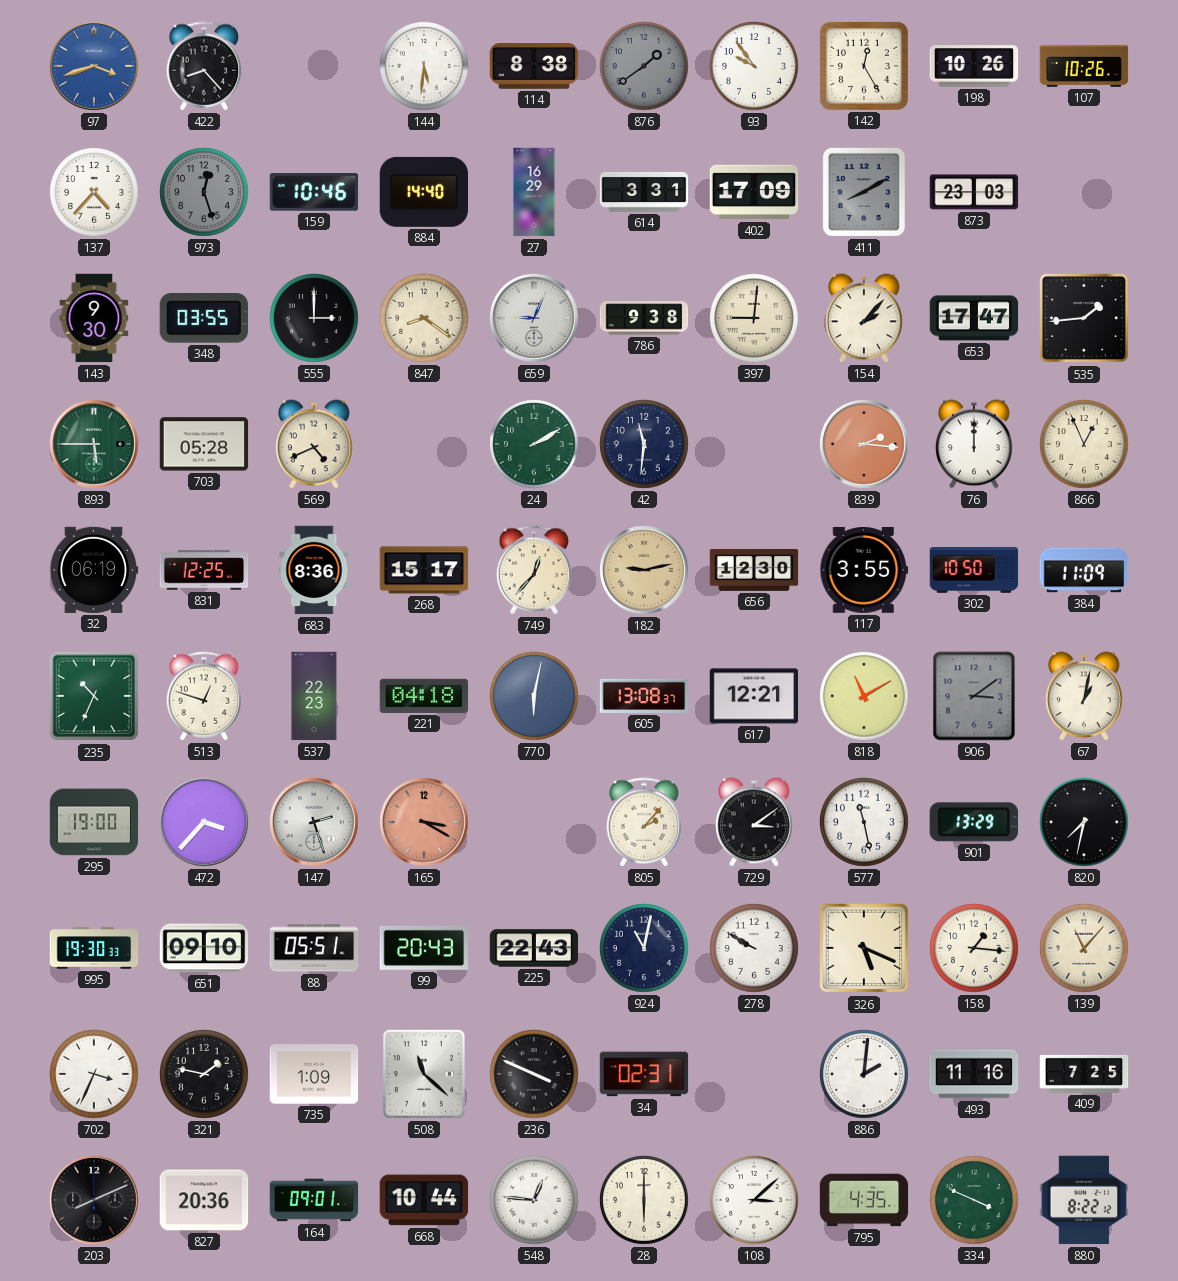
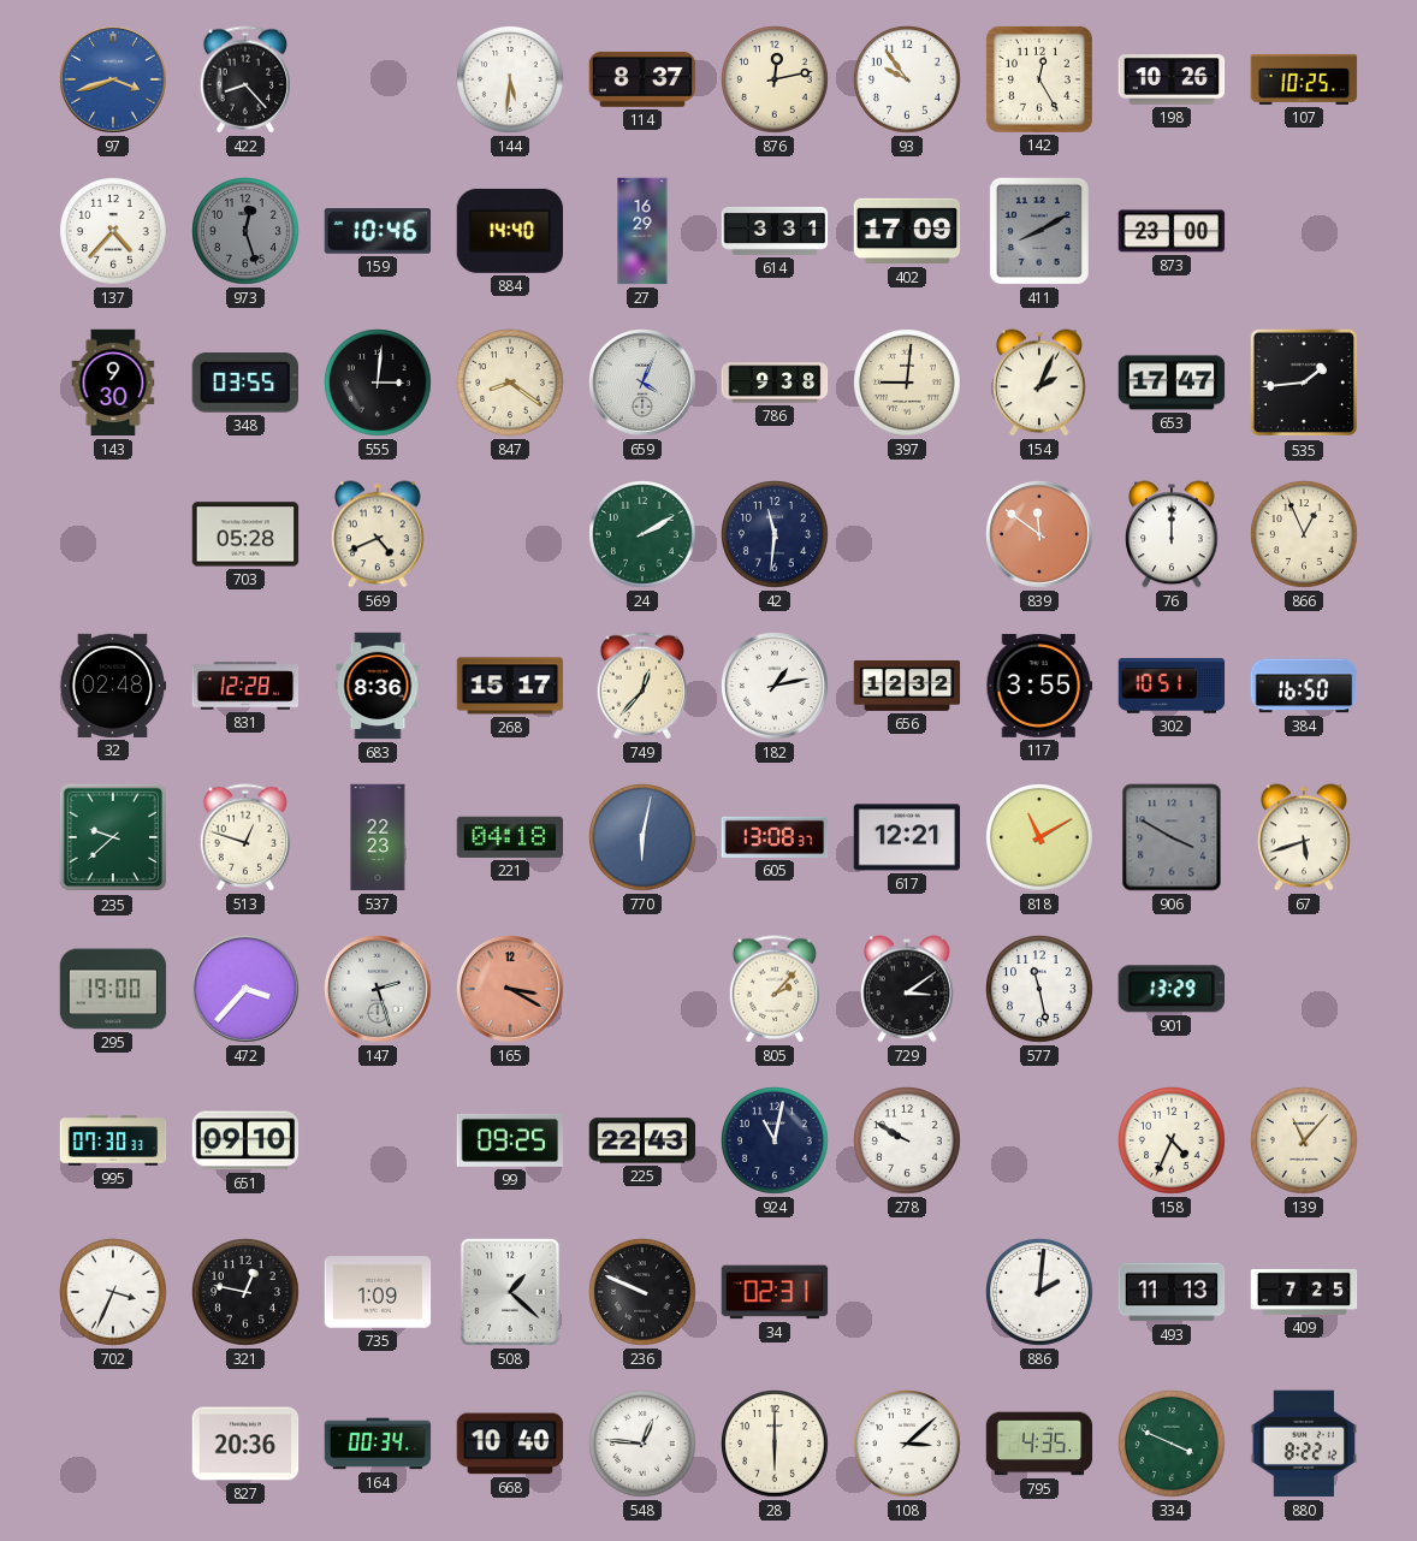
114: 8:38 -> 8:37 (642, 81)
876: 1:39 -> 12:13 (776, 81)
876 dial: grey -> cream (776, 81)
107: 10:26 -> 10:25 (1304, 79)
873: 23:03 -> 23:00 (1172, 231)
555: 3:00 -> 3:01 (379, 384)
659: 9:04 -> 4:04 (644, 384)
154: 2:07 -> 2:04 (1040, 383)
893: 5:45 -> none (95, 445)
839: 2:16 -> 11:51 (1040, 535)
32: 06:19 -> 02:48 (113, 686)
831: 12:25 -> 12:28 (245, 686)
182: 9:13 -> 1:13 (776, 687)
182 dial: champagne -> white (776, 687)
656: 12:30 -> 12:32 (907, 686)
302: 10:50 -> 10:51 (1172, 687)
384: 11:09 -> 16:50 (1304, 686)
235: 10:34 -> 9:38 (113, 837)
906: 3:09 -> 3:50 (1172, 837)
67: 1:02 -> 5:42 (1305, 837)
820: 7:32 -> none (1085, 823)
995: 19:30 -> 07:30 (113, 1140)
88: 05:51 -> none (314, 948)
99: 20:43 -> 09:25 (509, 1140)
326: 5:19 -> none (864, 948)
158: 1:16 -> 4:34 (1173, 1142)
321: 1:47 -> 12:47 (247, 1293)
508: 11:22 -> 1:22 (510, 1292)
236: 3:49 -> 9:49 (644, 1293)
493: 11:16 -> 11:13 (1172, 1292)
203: 8:11 -> none (95, 1201)
164: 09:01 -> 00:34 (378, 1444)
668: 10:44 -> 10:40 (510, 1444)
